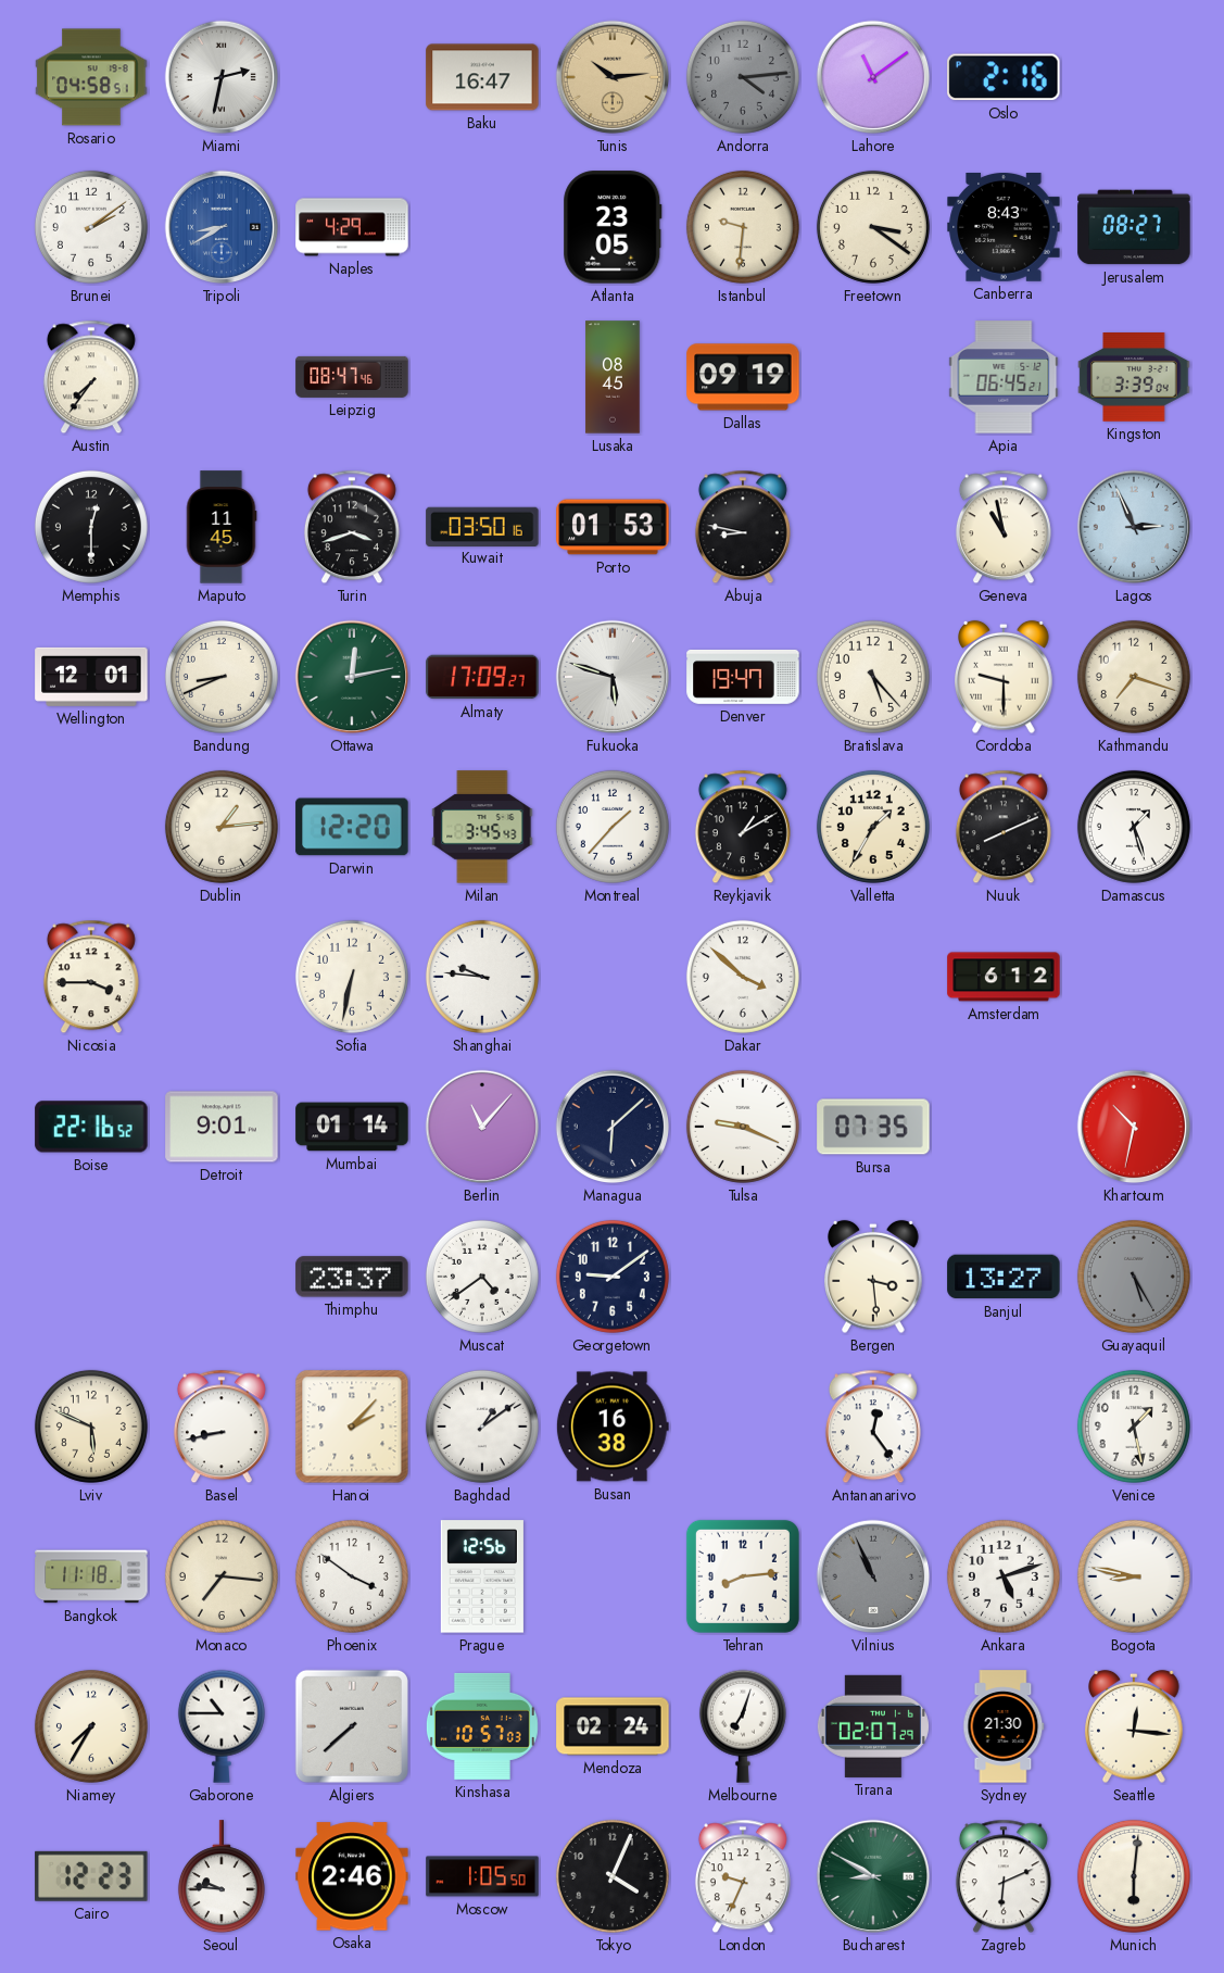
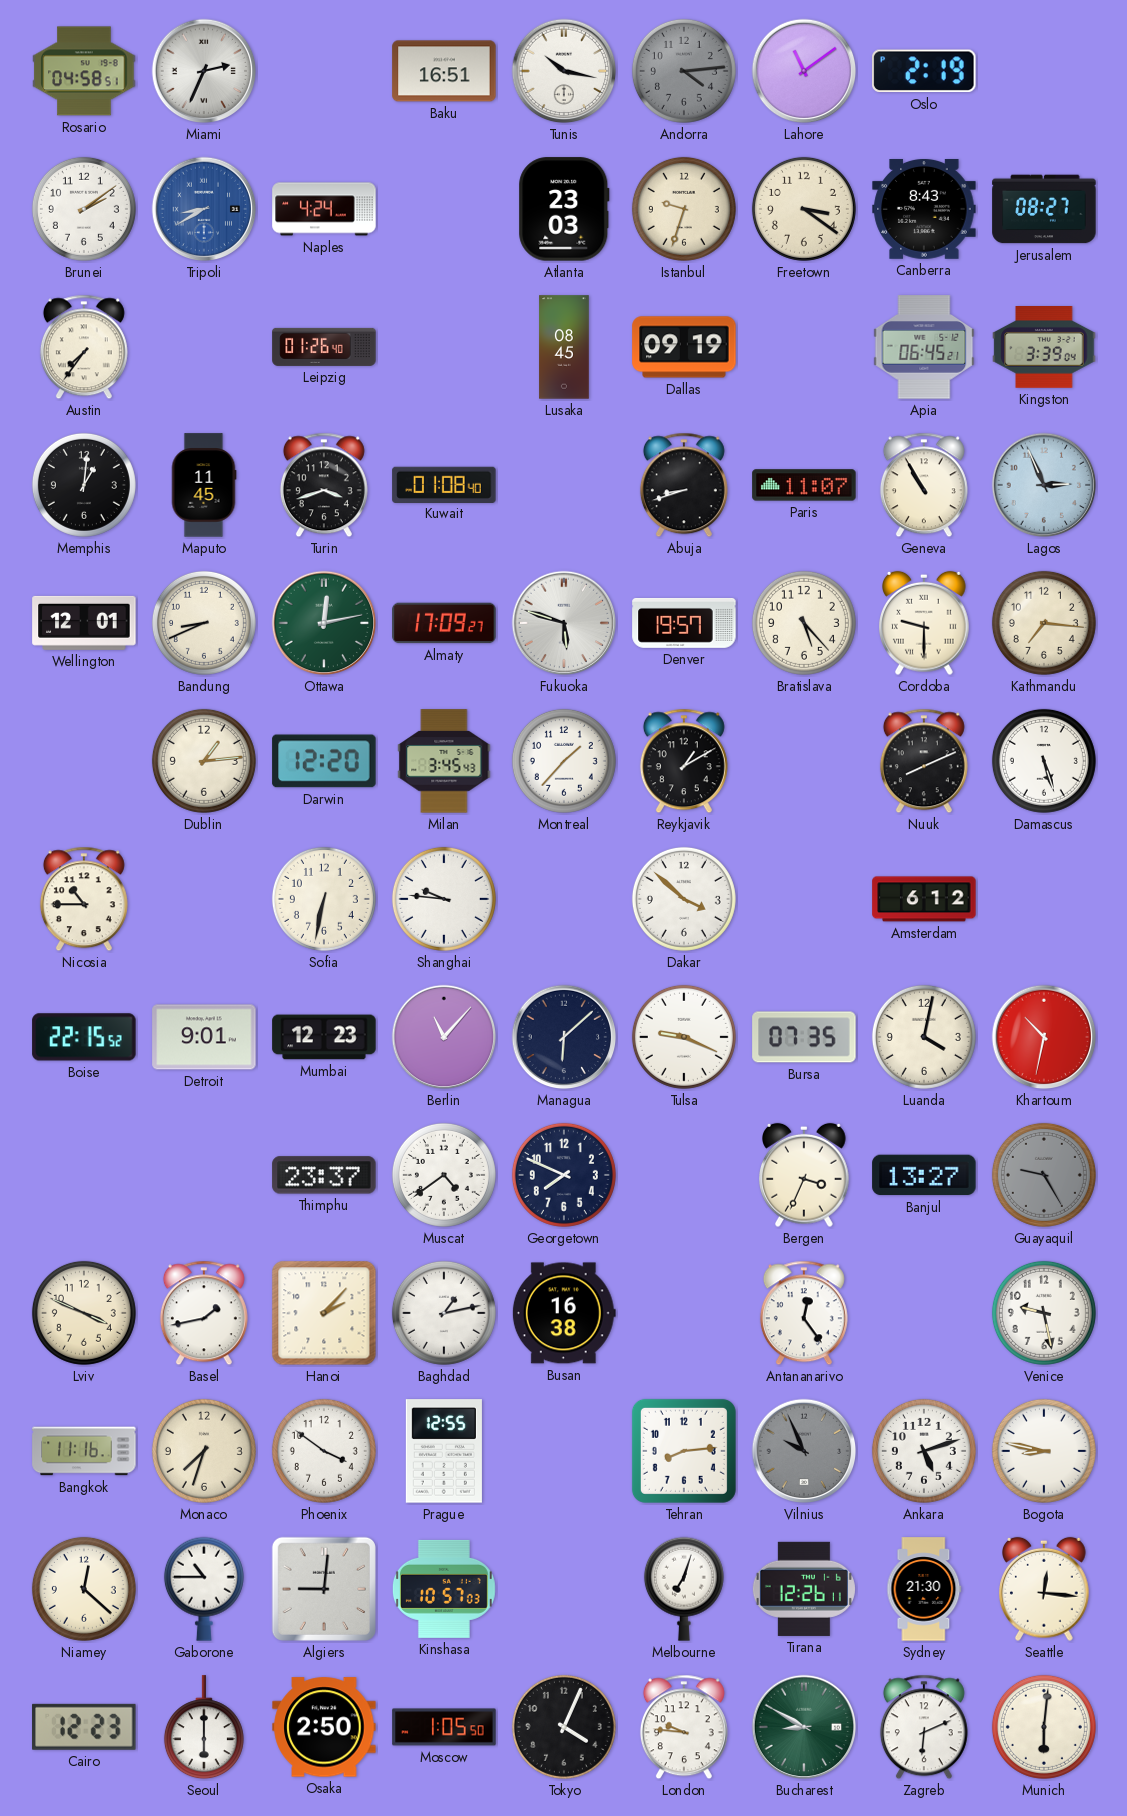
Miami: 2:32 -> 2:34 (204, 71)
Baku: 16:47 -> 16:51 (444, 71)
Tunis: 10:14 -> 10:17 (564, 71)
Tunis dial: champagne -> white (564, 71)
Oslo: 2:16 -> 2:19 (924, 71)
Naples: 4:29 -> 4:24 (324, 209)
Atlanta: 23:05 -> 23:03 (564, 209)
Istanbul: 9:31 -> 9:33 (684, 209)
Leipzig: 08:47 -> 01:26 (324, 347)
Memphis: 12:30 -> 1:01 (84, 485)
Kuwait: 03:50 -> 01:08 (444, 484)
Porto: 01:53 -> none (613, 527)
Abuja: 8:47 -> 8:42 (684, 485)
Paris: none -> 11:07 (804, 485)
Geneva: 10:58 -> 10:55 (924, 485)
Denver: 19:47 -> 19:57 (684, 623)
Kathmandu: 7:18 -> 7:16 (1044, 623)
Valletta: 1:35 -> none (873, 827)
Damascus: 1:27 -> 5:27 (1044, 761)
Nicosia: 3:45 -> 10:45 (84, 899)
Boise: 22:16 -> 22:15 (84, 1037)
Mumbai: 01:14 -> 12:23 (324, 1037)
Luanda: none -> 4:02 (924, 1037)
Georgetown: 9:09 -> 7:49 (564, 1175)
Bergen: 3:29 -> 3:34 (805, 1175)
Guayaquil: 5:25 -> 9:25 (1044, 1175)
Lviv: 5:49 -> 3:49 (84, 1313)
Basel: 8:43 -> 1:43 (204, 1313)
Baghdad: 1:09 -> 1:13 (444, 1313)
Venice: 1:28 -> 9:28 (1044, 1313)
Bangkok: 11:18 -> 11:16 (84, 1451)
Monaco: 7:16 -> 7:33 (204, 1451)
Prague: 12:56 -> 12:55 (444, 1451)
Vilnius: 10:56 -> 9:56 (804, 1451)
Niamey: 7:35 -> 12:22 (84, 1589)
Algiers: 7:38 -> 9:01 (324, 1589)
Mendoza: 02:24 -> none (613, 1726)
Tirana: 02:07 -> 12:26 (804, 1589)
Seoul: 9:46 -> 6:00 (204, 1728)
Osaka: 2:46 -> 2:50 (324, 1727)
London: 9:34 -> 9:46 (684, 1727)
